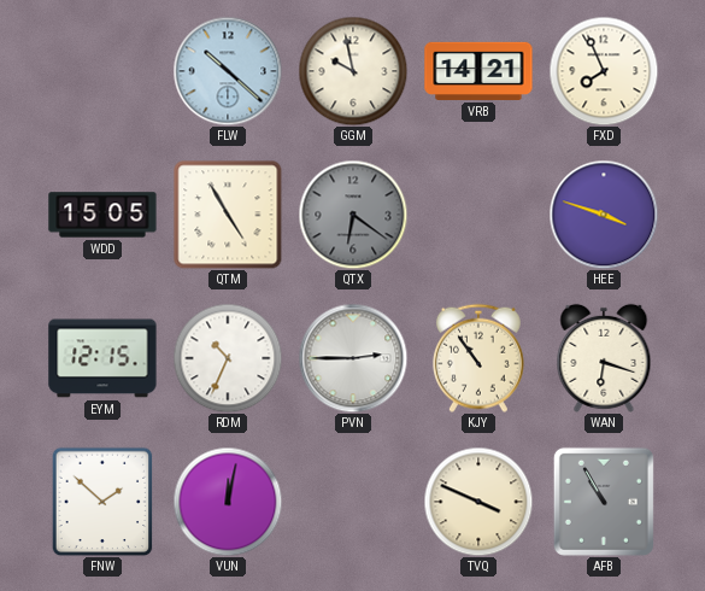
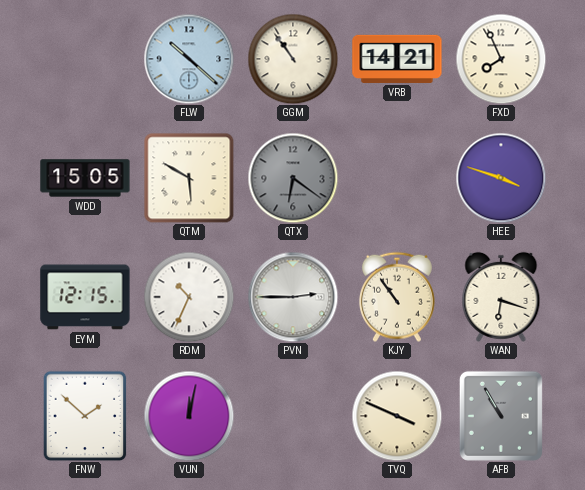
GGM: 9:58 -> 10:54 (293, 59)
QTM: 4:55 -> 5:50 (189, 178)
